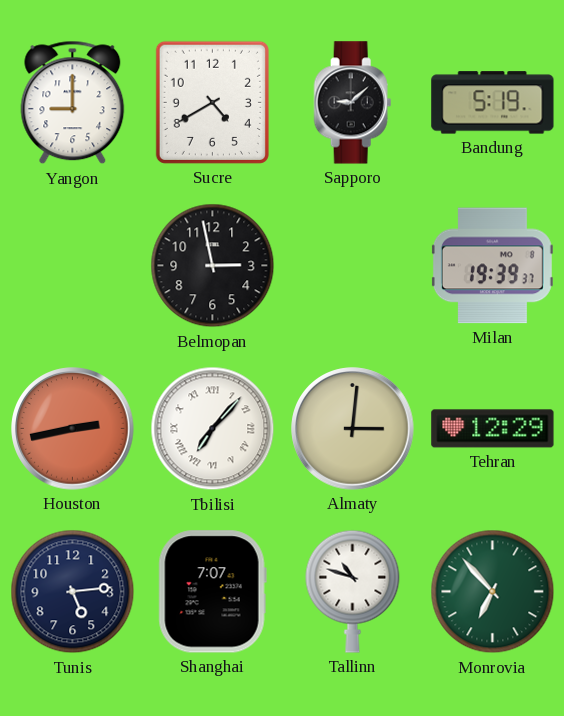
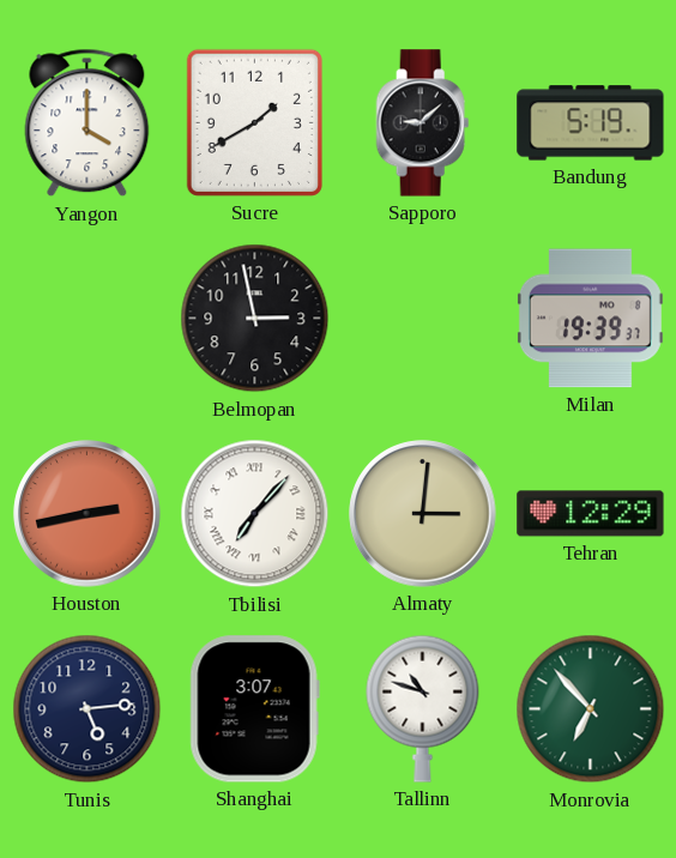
Yangon: 9:00 -> 4:00 (87, 123)
Sucre: 4:40 -> 1:40 (254, 122)
Shanghai: 7:07 -> 3:07 (254, 709)
